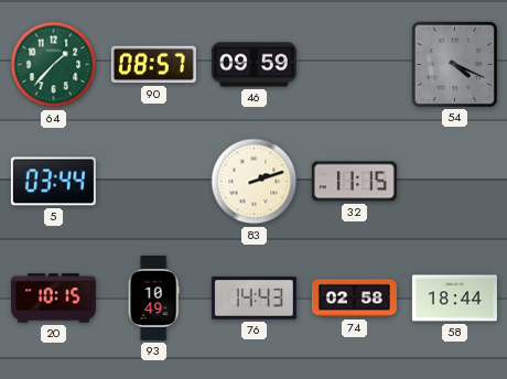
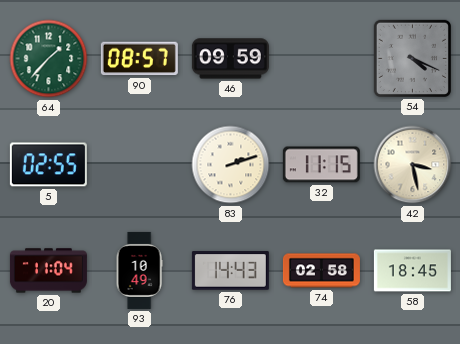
5: 03:44 -> 02:55 (48, 165)
42: none -> 3:28 (413, 165)
20: 10:15 -> 11:04 (48, 271)
58: 18:44 -> 18:45 (412, 271)
